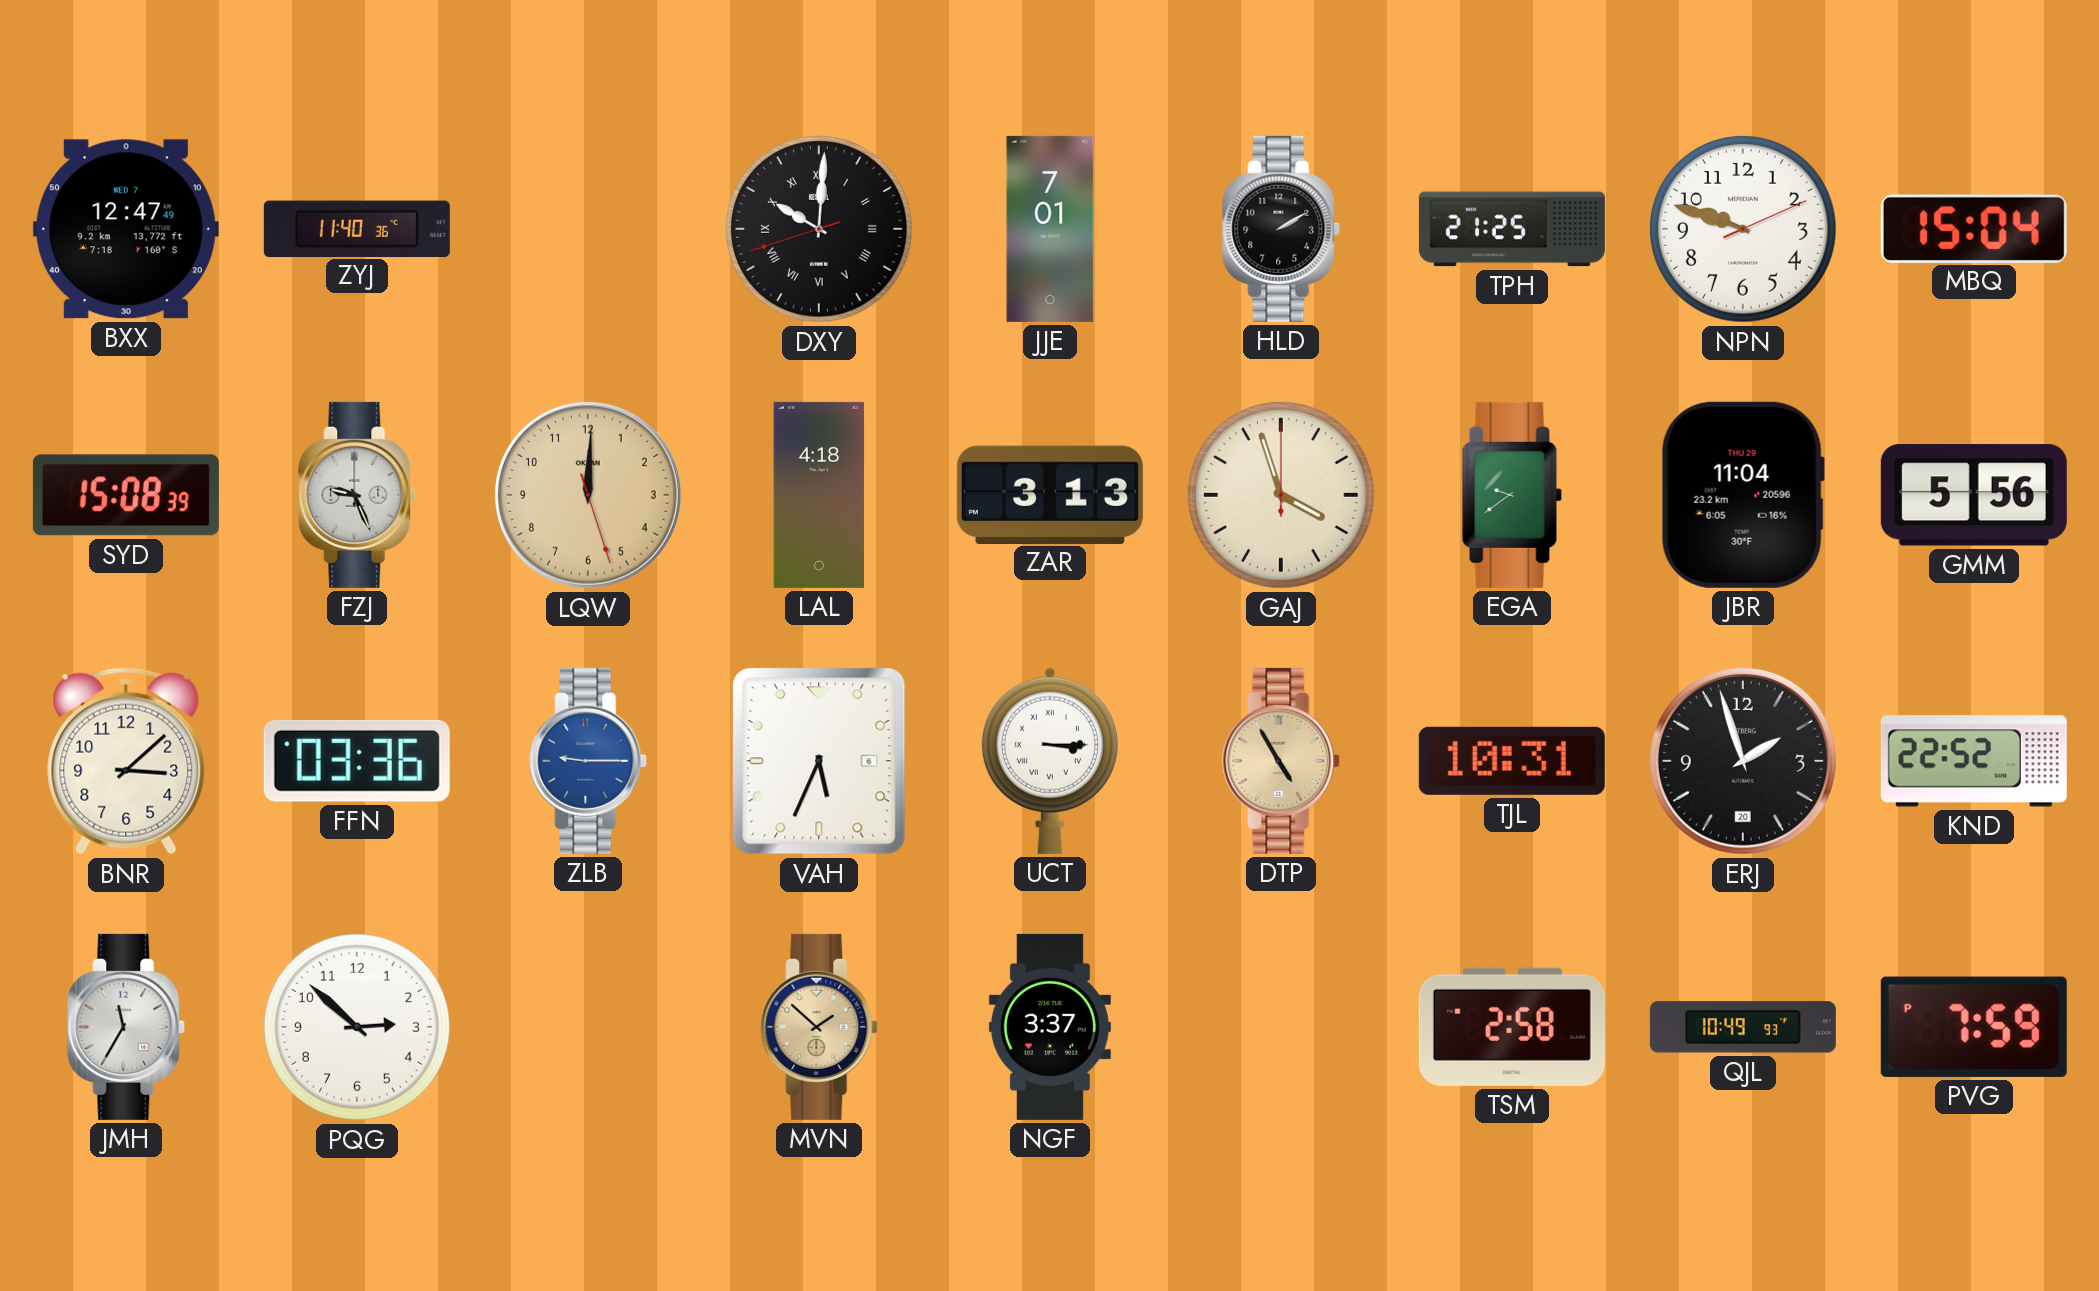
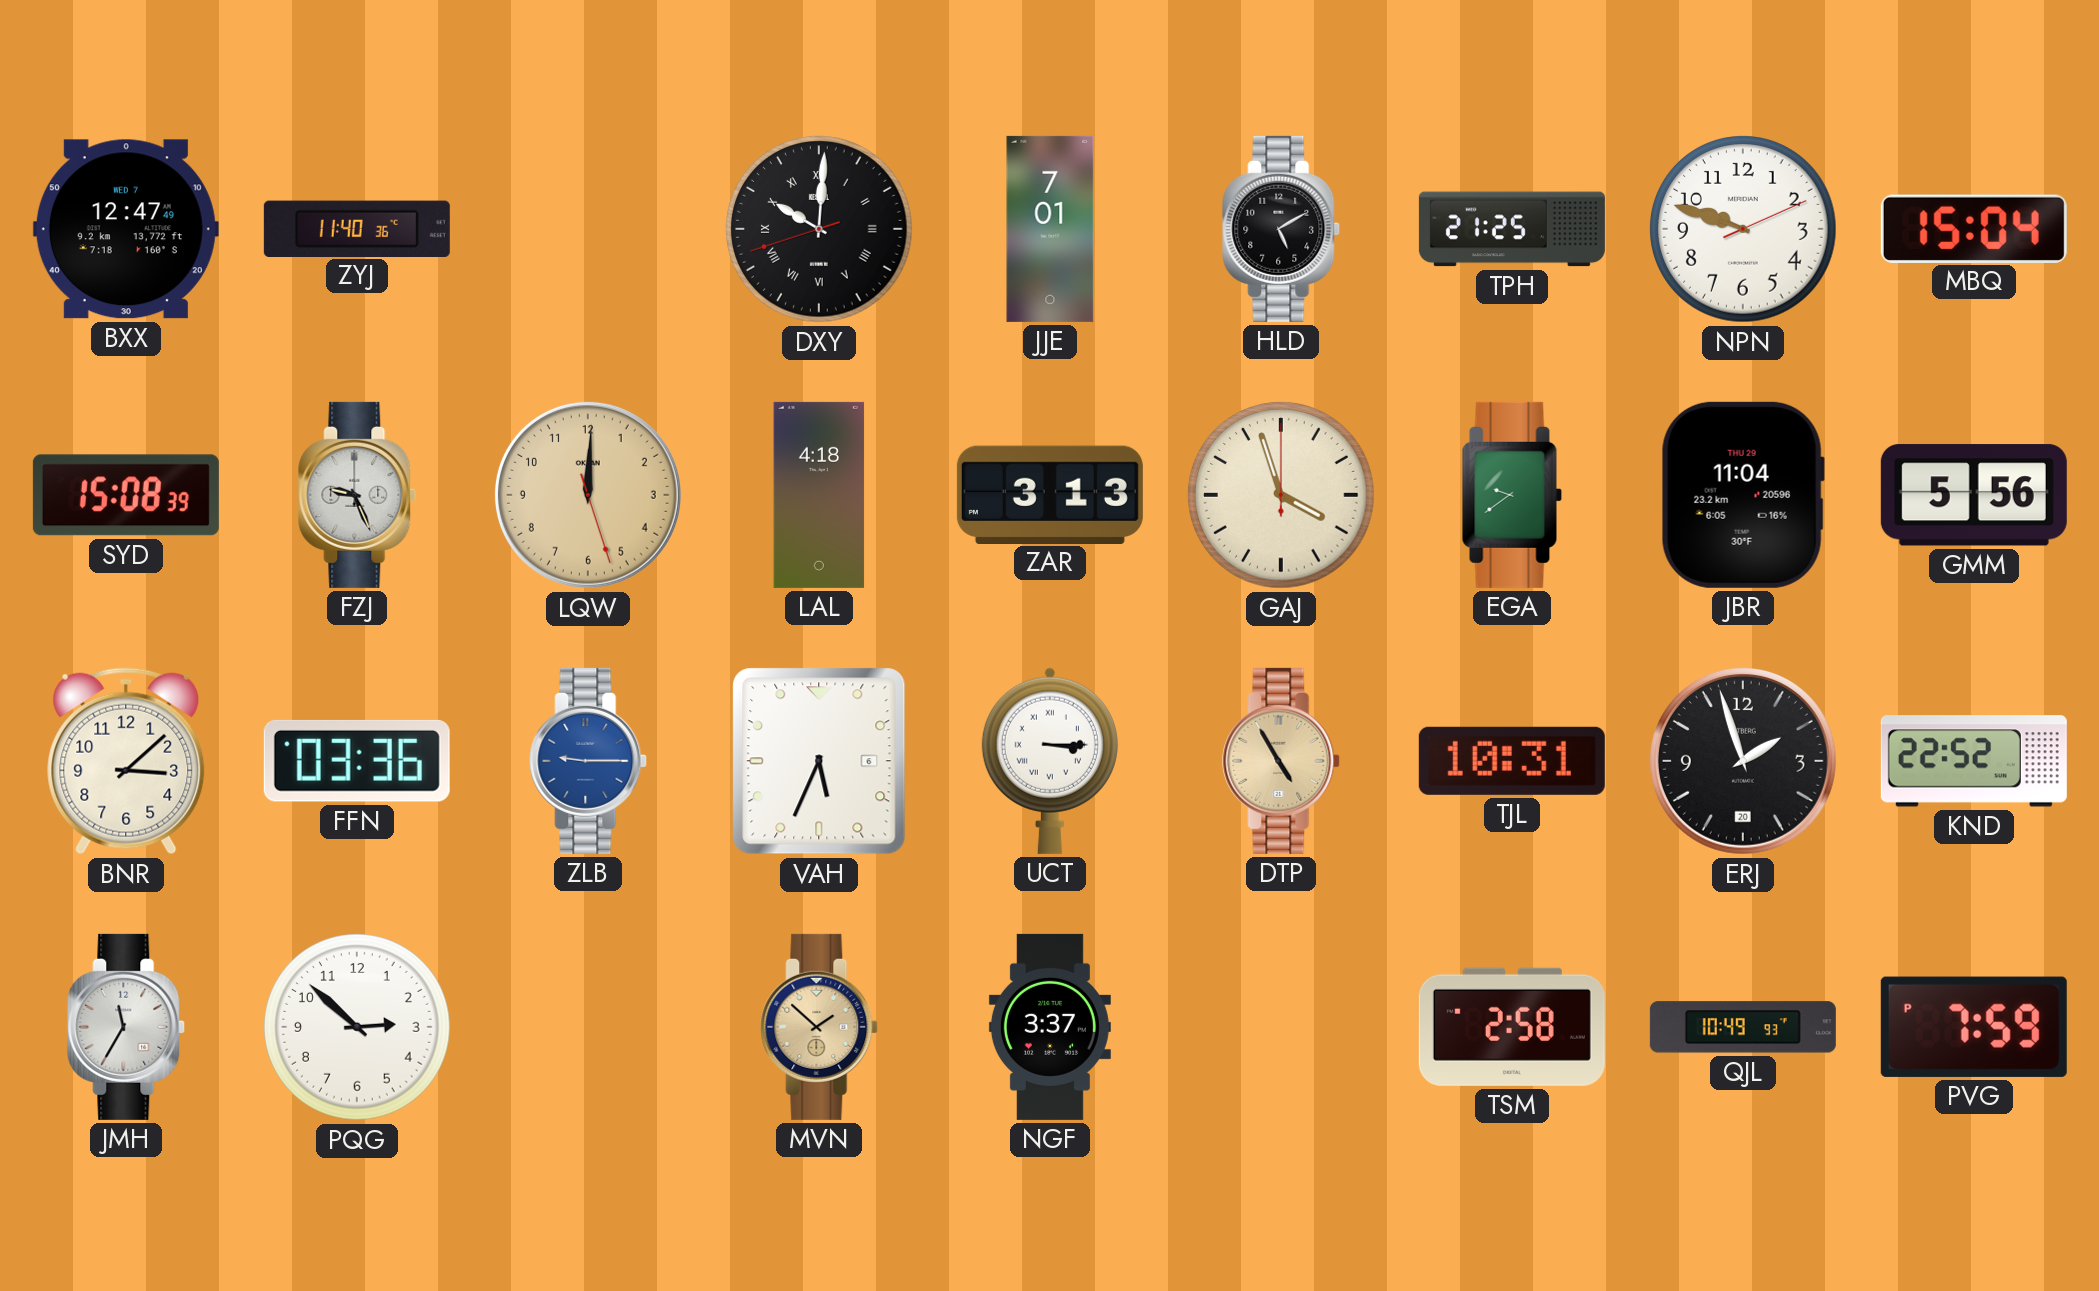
HLD: 2:10 -> 5:10 (1282, 229)
